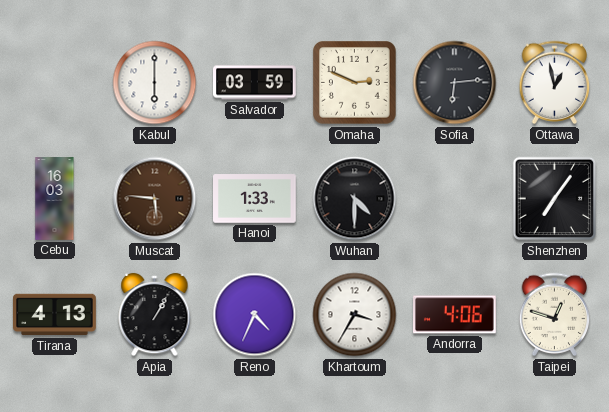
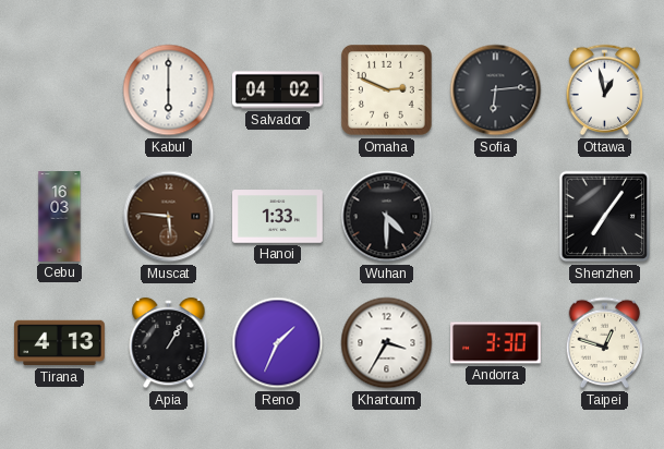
Salvador: 03:59 -> 04:02 (278, 90)
Reno: 4:34 -> 1:34 (278, 343)
Andorra: 4:06 -> 3:30 (496, 343)
